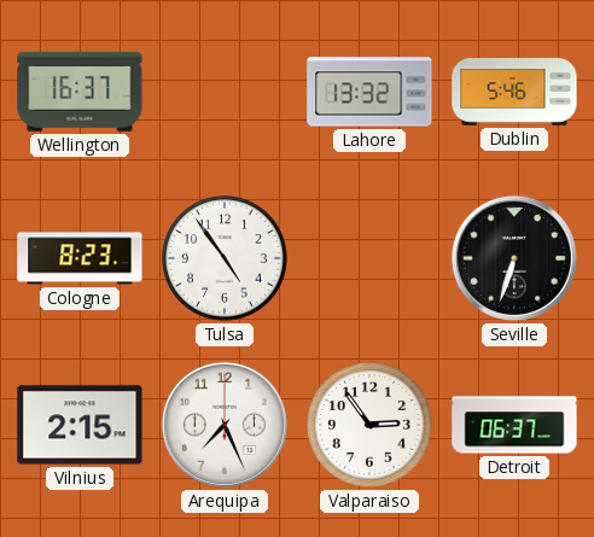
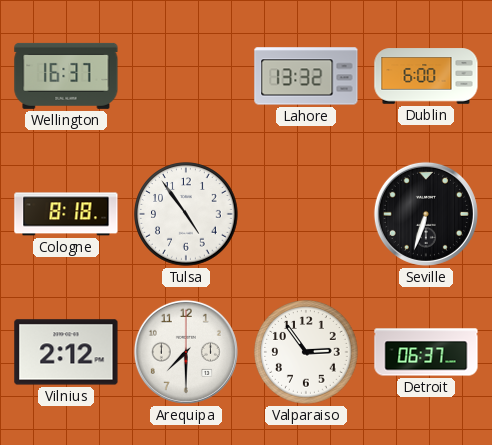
Dublin: 5:46 -> 6:00 (426, 76)
Cologne: 8:23 -> 8:18 (66, 214)
Vilnius: 2:15 -> 2:12 (66, 352)
Arequipa: 7:26 -> 7:30 (186, 352)
